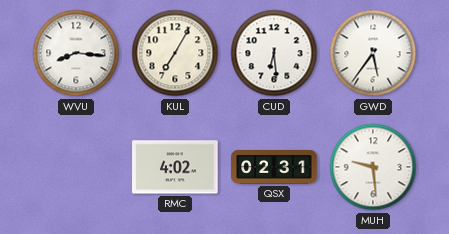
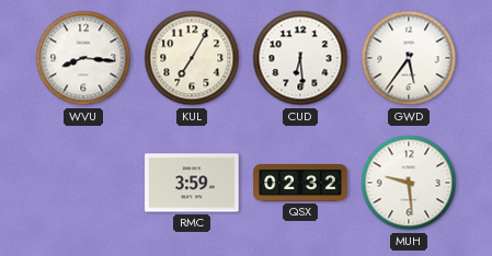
RMC: 4:02 -> 3:59 (192, 183)
QSX: 02:31 -> 02:32 (300, 184)
